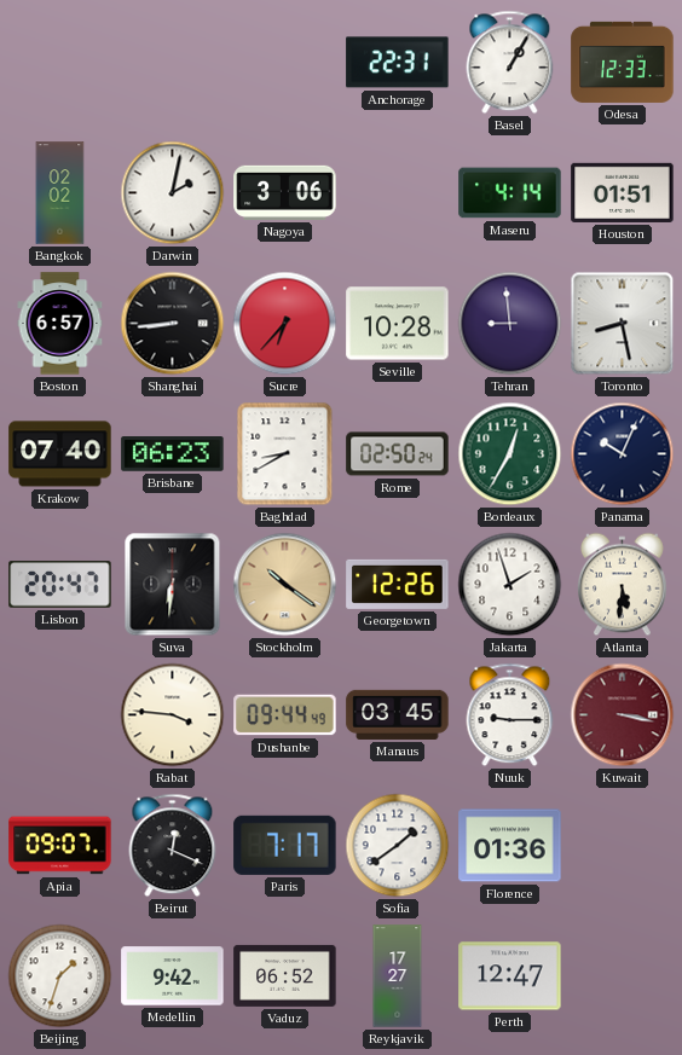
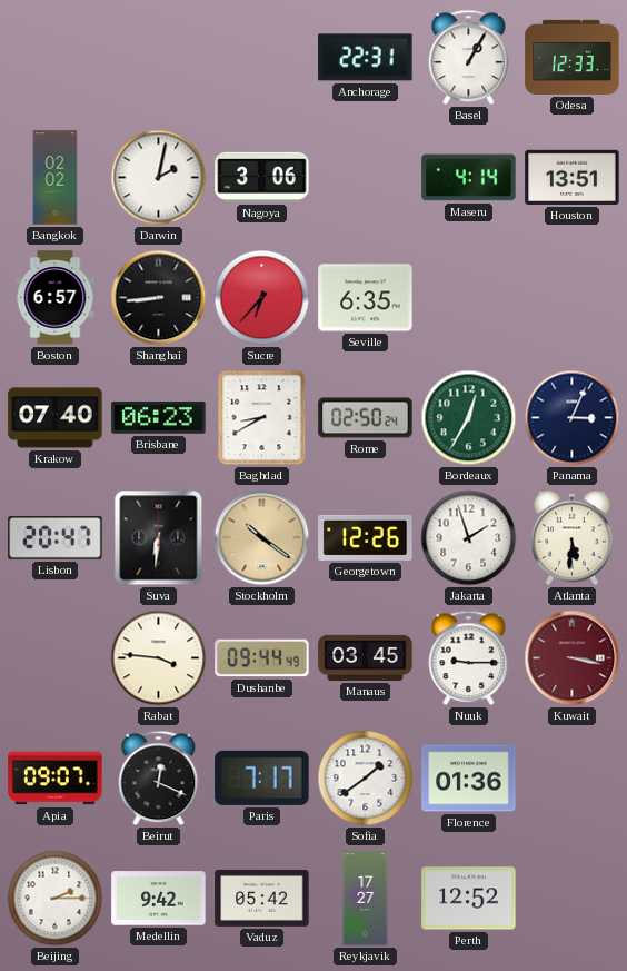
Houston: 01:51 -> 13:51 (573, 177)
Seville: 10:28 -> 6:35 (366, 298)
Tehran: 8:59 -> none (510, 324)
Toronto: 8:28 -> none (623, 324)
Panama: 10:04 -> 3:04 (573, 418)
Beijing: 1:33 -> 2:15 (56, 899)
Vaduz: 06:52 -> 05:42 (262, 898)
Perth: 12:47 -> 12:52 (469, 899)
